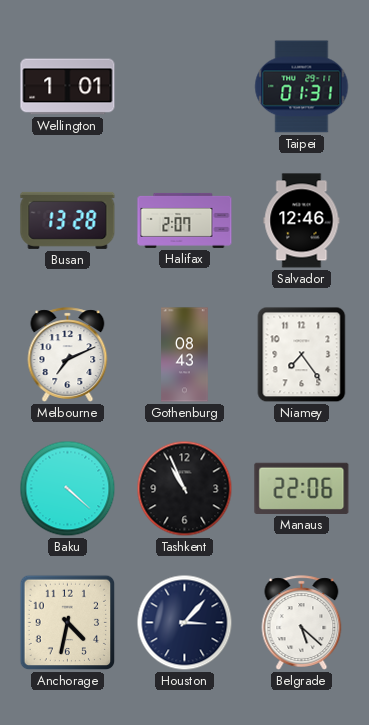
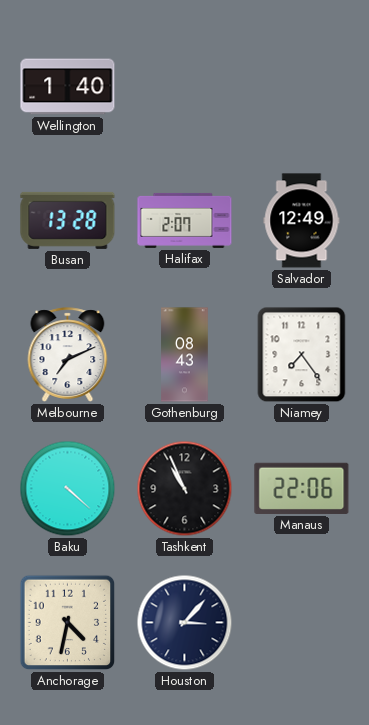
Wellington: 1:01 -> 1:40 (68, 87)
Taipei: 01:31 -> none (302, 87)
Salvador: 12:46 -> 12:49 (302, 221)
Belgrade: 5:22 -> none (302, 623)
